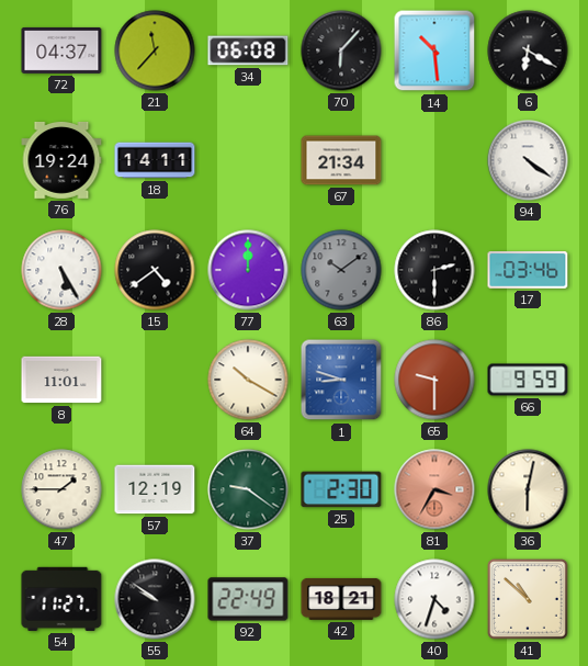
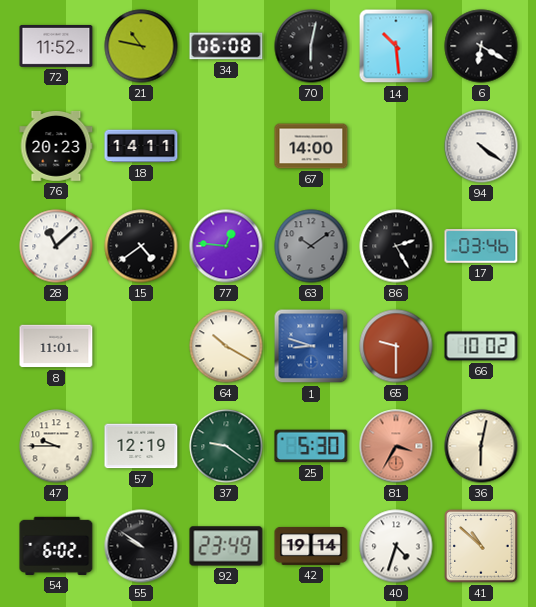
72: 04:37 -> 11:52 (56, 46)
21: 11:37 -> 10:47 (141, 46)
70: 6:07 -> 6:02 (311, 46)
76: 19:24 -> 20:23 (56, 146)
67: 21:34 -> 14:00 (311, 146)
28: 5:25 -> 11:08 (56, 246)
77: 12:00 -> 12:46 (226, 246)
86: 2:30 -> 2:25 (396, 246)
66: 9:59 -> 10:02 (481, 346)
47: 1:45 -> 9:45 (56, 446)
25: 2:30 -> 5:30 (311, 446)
54: 11:27 -> 6:02 (56, 546)
92: 22:49 -> 23:49 (226, 546)
42: 18:21 -> 19:14 (311, 546)
